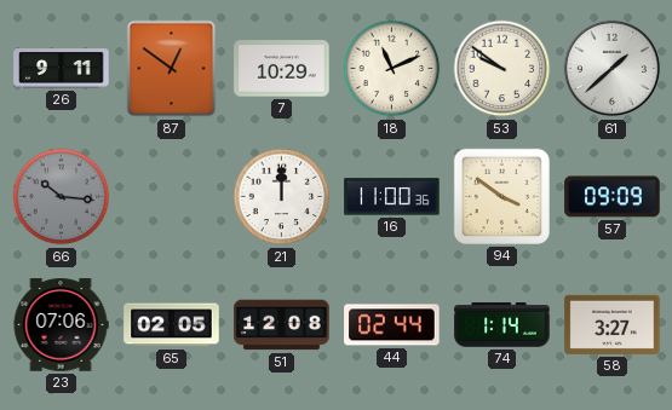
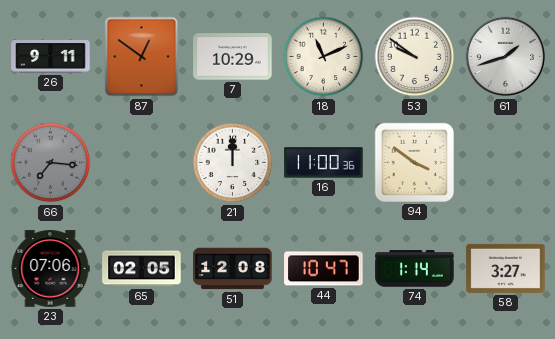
61: 1:38 -> 1:42 (506, 57)
66: 10:16 -> 7:16 (51, 163)
57: 09:09 -> none (613, 197)
44: 02:44 -> 10:47 (324, 269)
